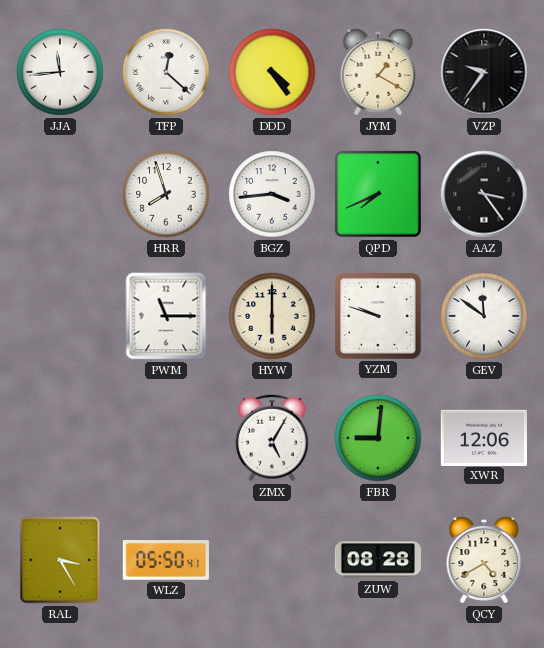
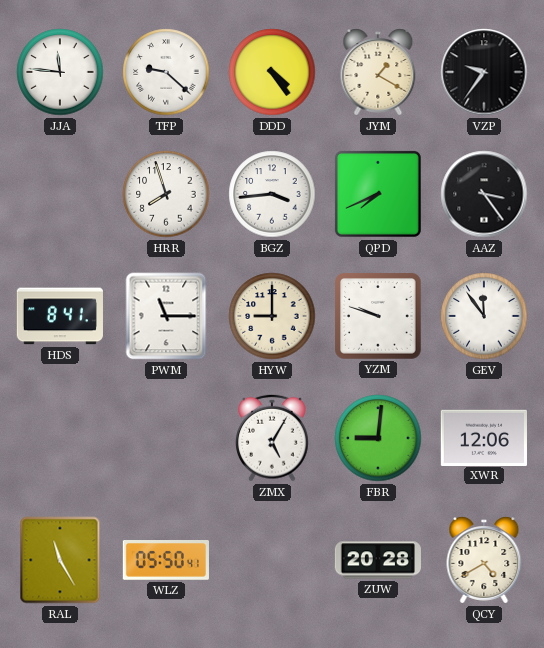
JJA: 11:44 -> 11:46 (60, 72)
TFP: 12:22 -> 9:22 (166, 72)
HDS: none -> 8:41 (60, 316)
HYW: 6:00 -> 9:00 (272, 316)
GEV: 11:51 -> 11:54 (484, 316)
RAL: 3:25 -> 11:25 (60, 560)
ZUW: 08:28 -> 20:28 (378, 560)
